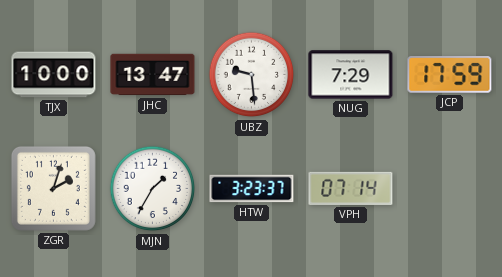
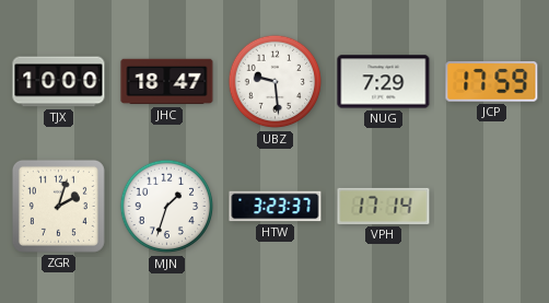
JHC: 13:47 -> 18:47 (167, 82)
MJN: 1:35 -> 1:33 (167, 207)
VPH: 07:14 -> 17:14 (384, 206)
